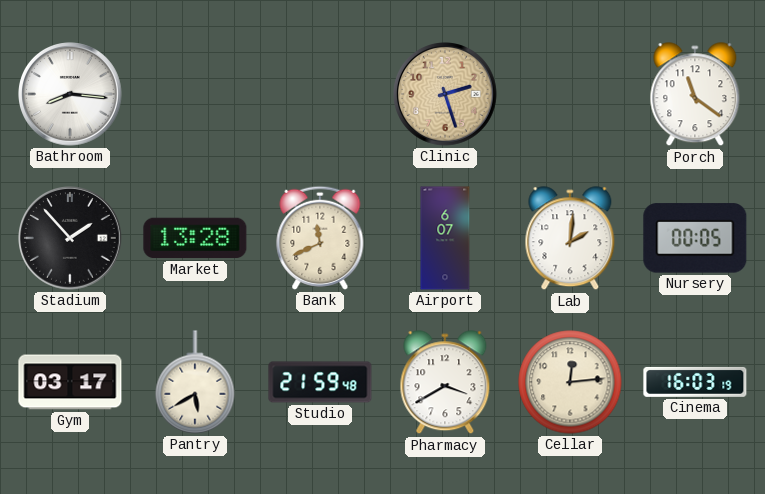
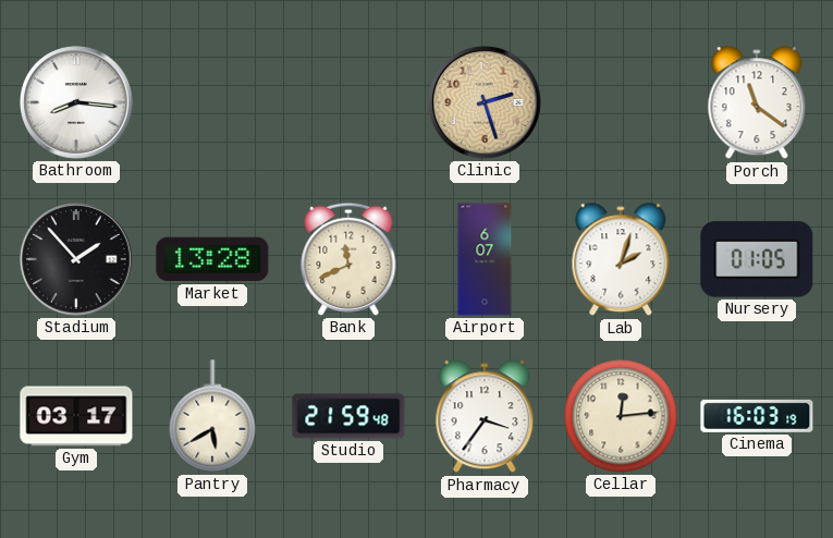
Lab: 2:01 -> 2:03 (621, 260)
Nursery: 00:05 -> 01:05 (757, 259)
Pharmacy: 3:40 -> 3:36 (485, 417)
